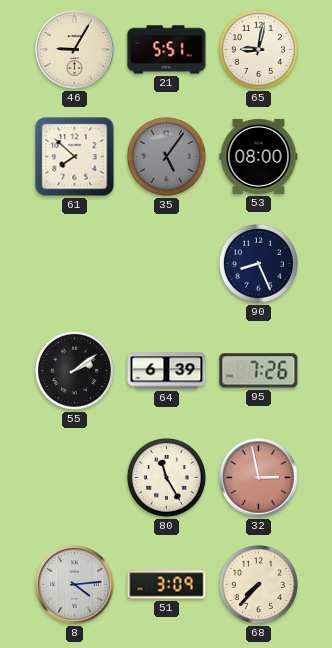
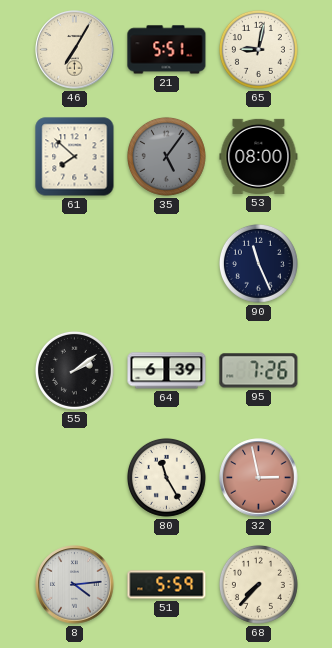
46: 9:05 -> 7:05 (75, 50)
90: 8:26 -> 11:26 (258, 263)
51: 3:09 -> 5:59 (167, 585)
